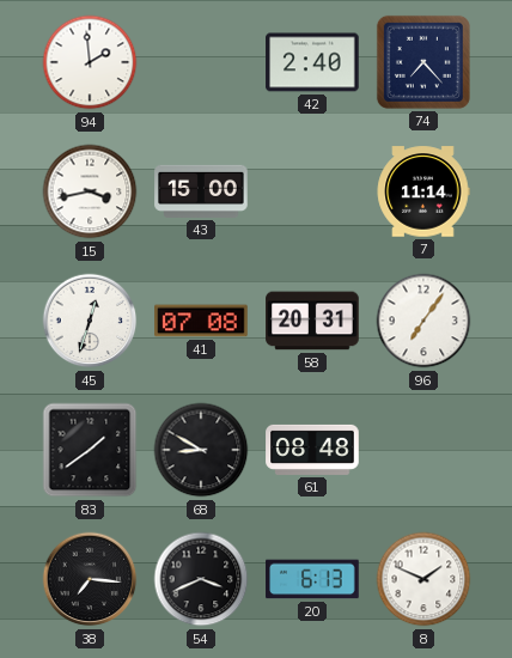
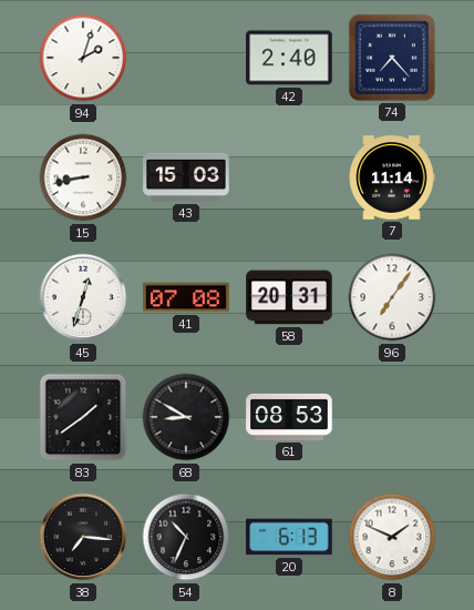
94: 1:59 -> 2:03 (83, 58)
15: 3:43 -> 8:43 (83, 177)
43: 15:00 -> 15:03 (186, 177)
61: 08:48 -> 08:53 (289, 417)
54: 3:41 -> 10:34 (186, 537)
